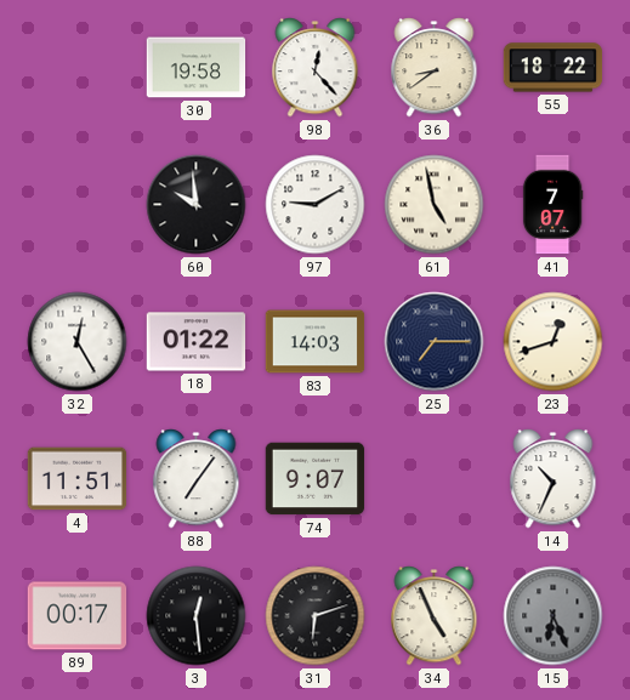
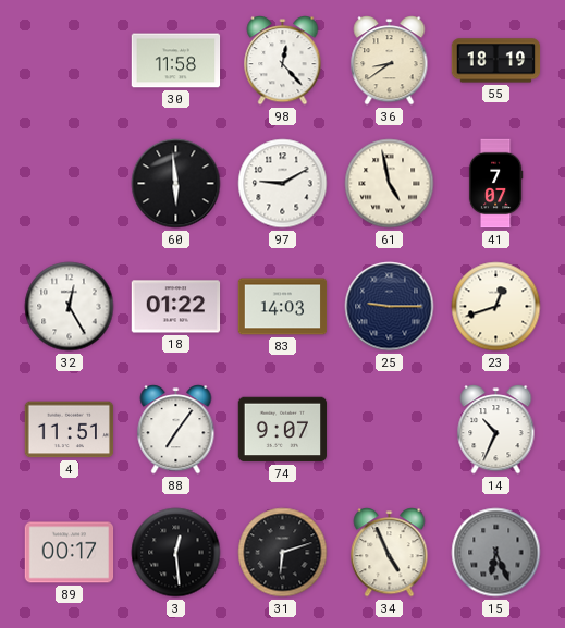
30: 19:58 -> 11:58 (176, 61)
55: 18:22 -> 18:19 (496, 61)
60: 9:59 -> 5:59 (176, 184)
25: 7:15 -> 9:15 (390, 307)
